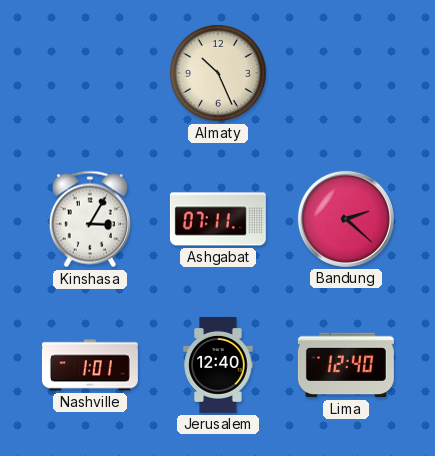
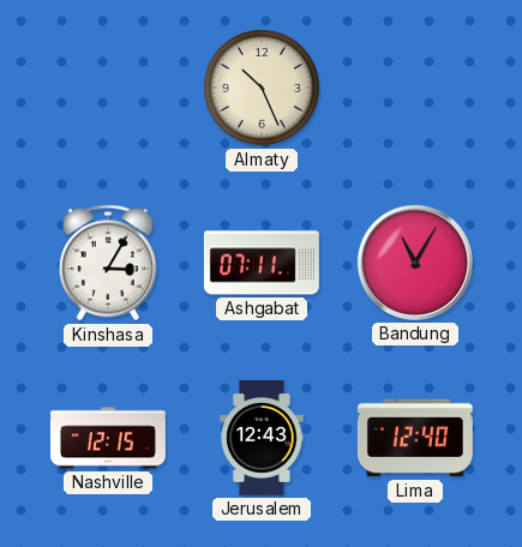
Bandung: 2:22 -> 11:05 (415, 263)
Nashville: 1:01 -> 12:15 (108, 438)
Jerusalem: 12:40 -> 12:43 (262, 438)
